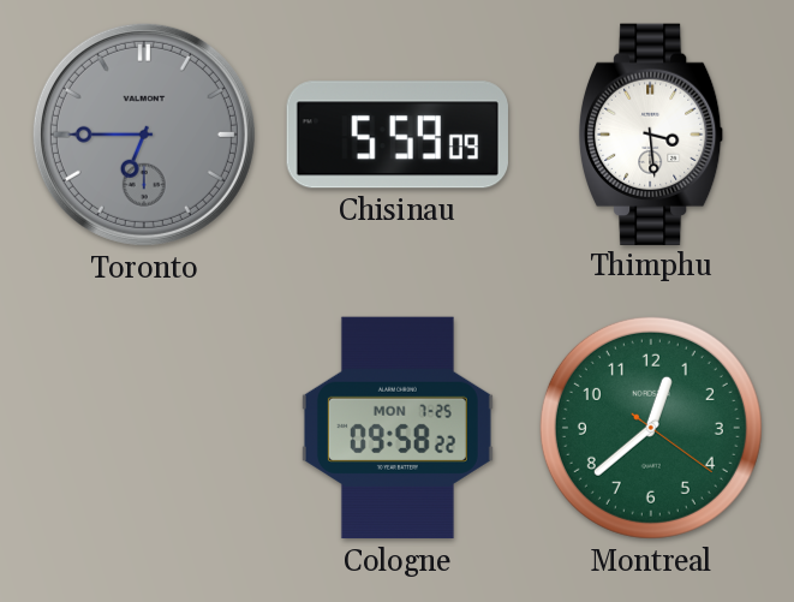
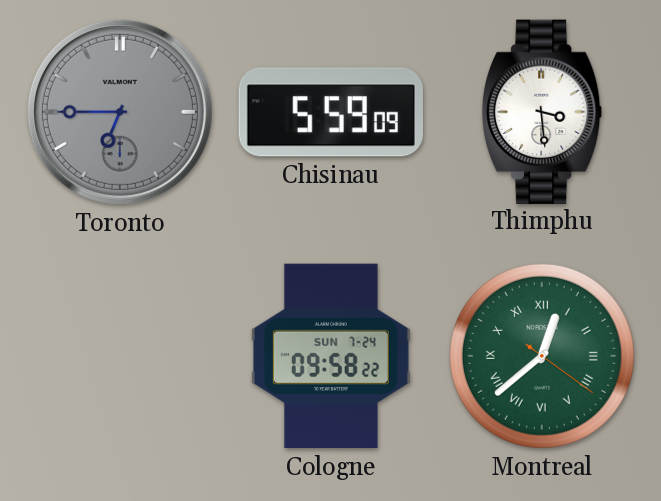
Cologne date: MON 7-25 -> SUN 7-24 (331, 356)
Montreal numerals: Arabic -> Roman (542, 356)
